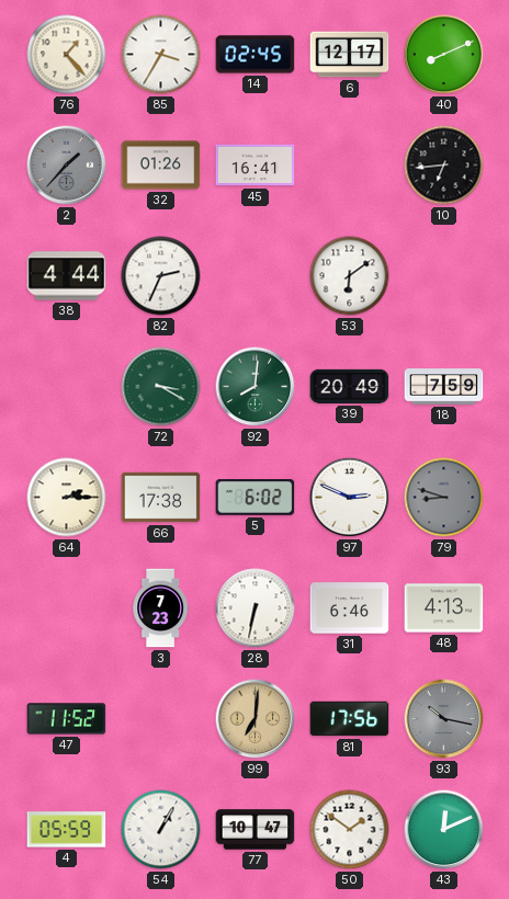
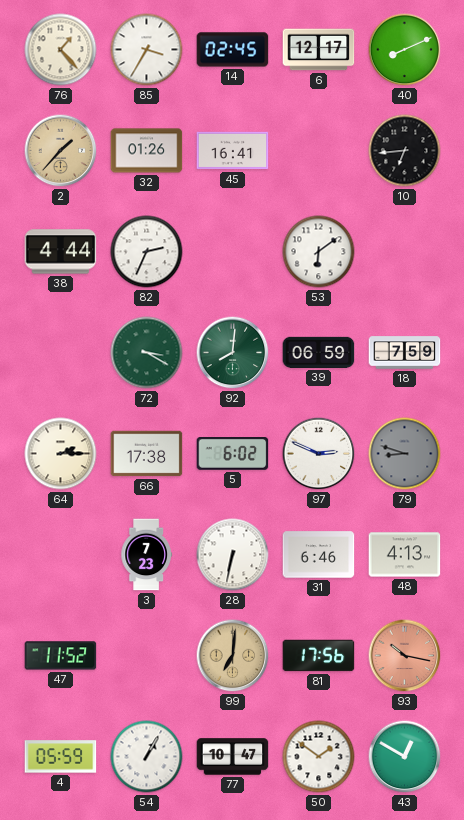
2 dial: grey -> champagne (61, 151)
39: 20:49 -> 06:59 (319, 352)
93 dial: grey -> salmon (405, 656)
43: 12:11 -> 12:50 (405, 757)
